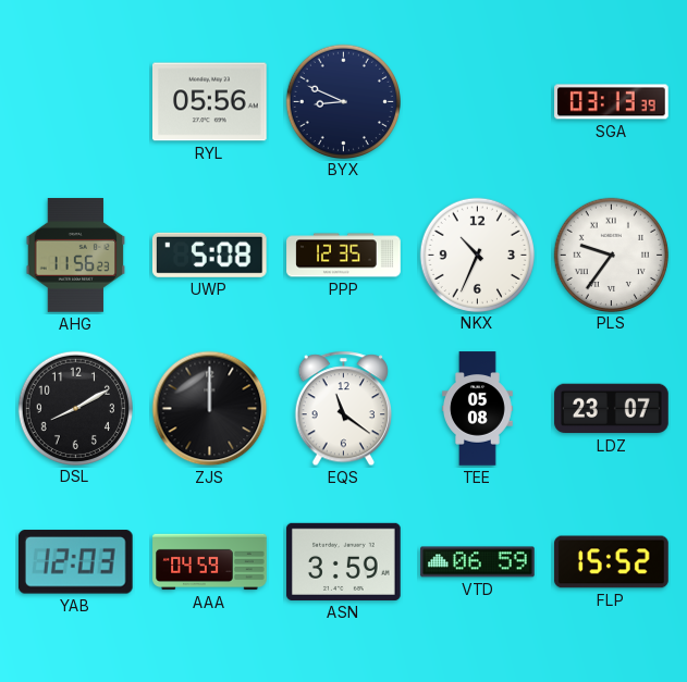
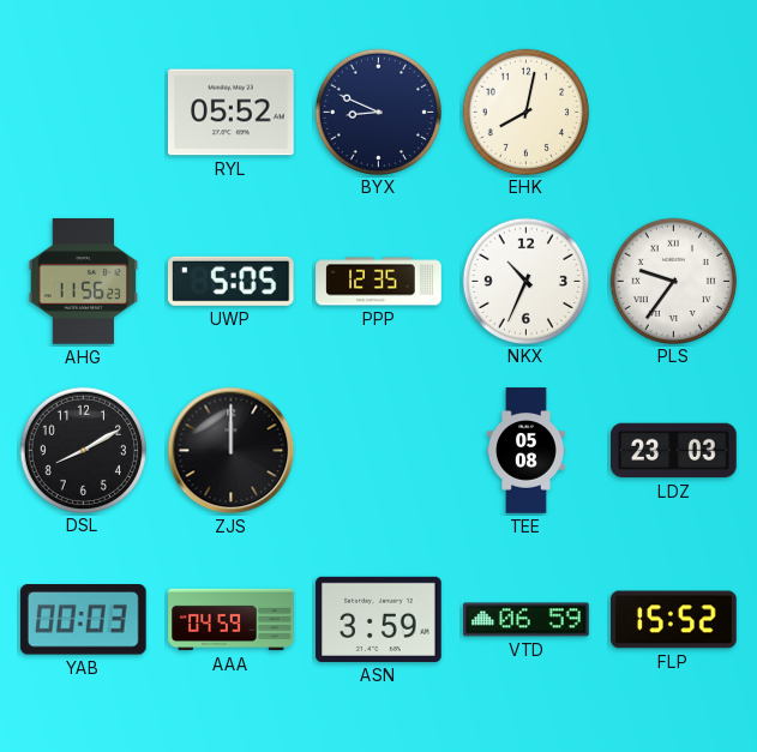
RYL: 05:56 -> 05:52 (232, 113)
EHK: none -> 8:02 (525, 112)
SGA: 03:13 -> none (612, 102)
UWP: 5:08 -> 5:05 (230, 281)
EQS: 11:21 -> none (343, 409)
LDZ: 23:07 -> 23:03 (674, 451)
YAB: 12:03 -> 00:03 (83, 620)
